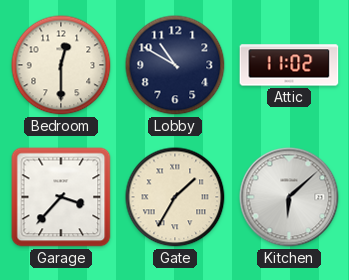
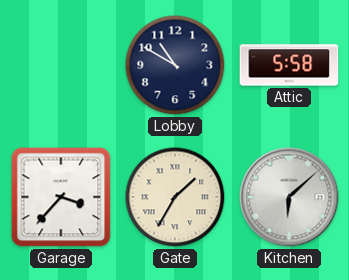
Bedroom: 12:30 -> none (61, 65)
Attic: 11:02 -> 5:58 (289, 65)
